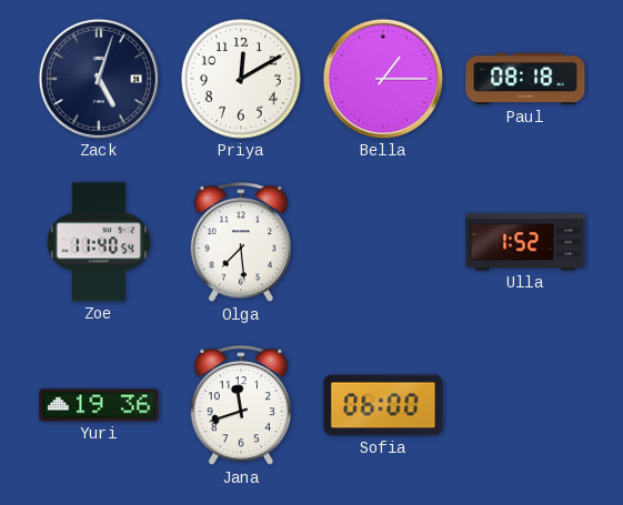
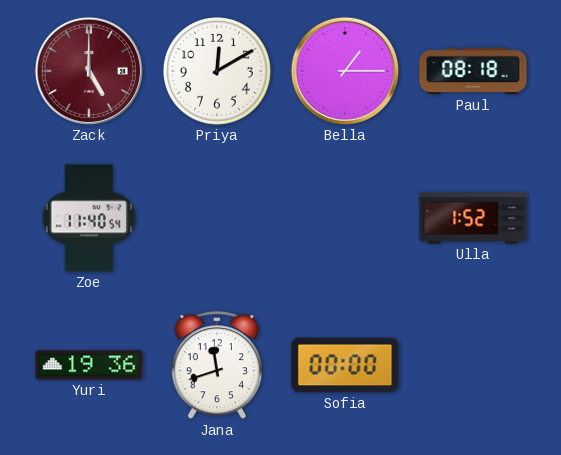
Zack: 5:03 -> 5:00 (89, 71)
Zack dial: navy -> burgundy (89, 71)
Olga: 7:29 -> none (240, 243)
Sofia: 06:00 -> 00:00 (345, 365)
